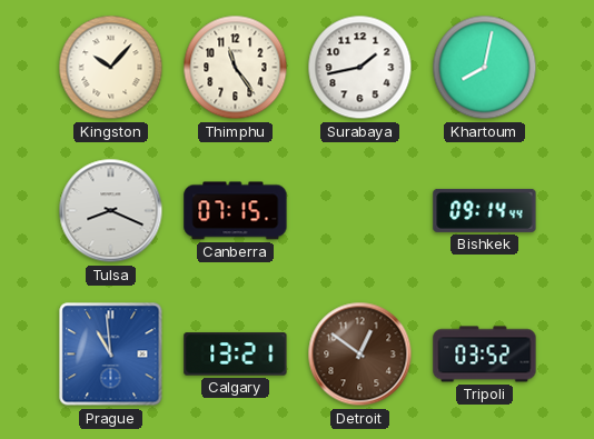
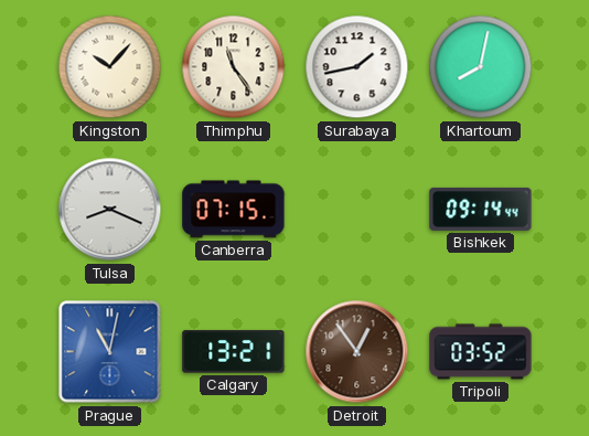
Prague: 10:59 -> 11:02 (110, 352)
Detroit: 12:51 -> 12:54 (357, 352)
